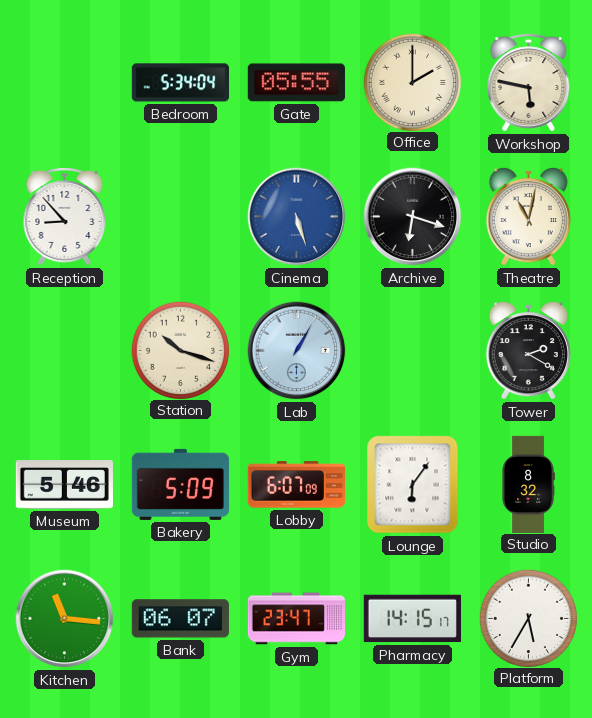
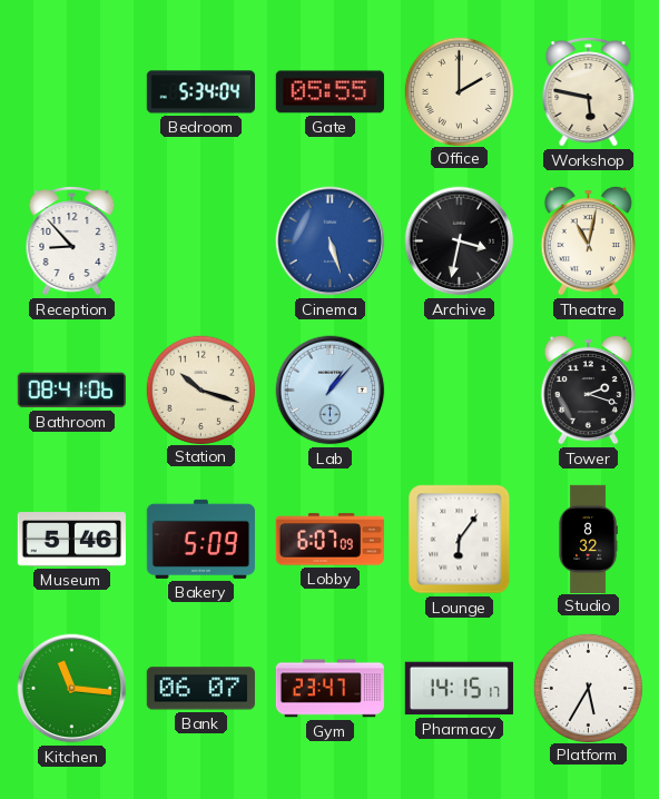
Archive: 6:18 -> 3:32 (460, 241)
Bathroom: none -> 08:41 (71, 391)
Lab: 1:05 -> 1:07 (331, 391)
Tower: 2:20 -> 2:18 (588, 389)
